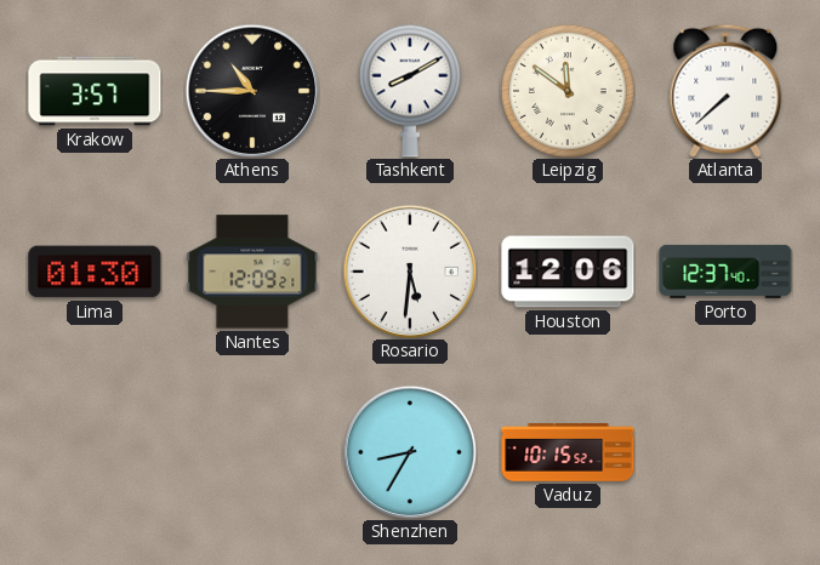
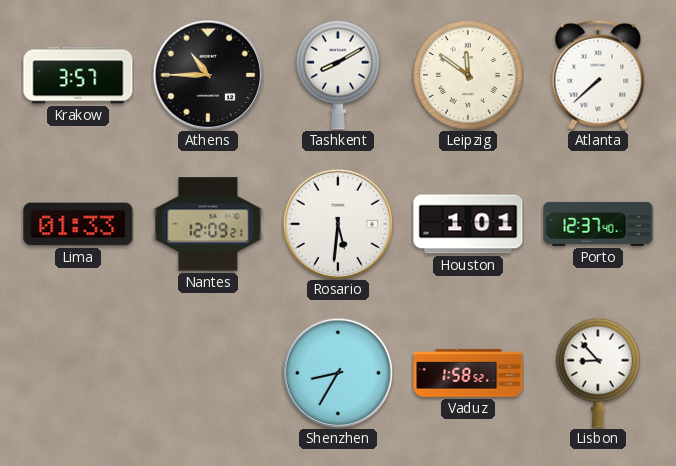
Lima: 01:30 -> 01:33 (78, 224)
Houston: 12:06 -> 1:01 (468, 224)
Vaduz: 10:15 -> 1:58 (468, 373)
Lisbon: none -> 8:53 (598, 373)
